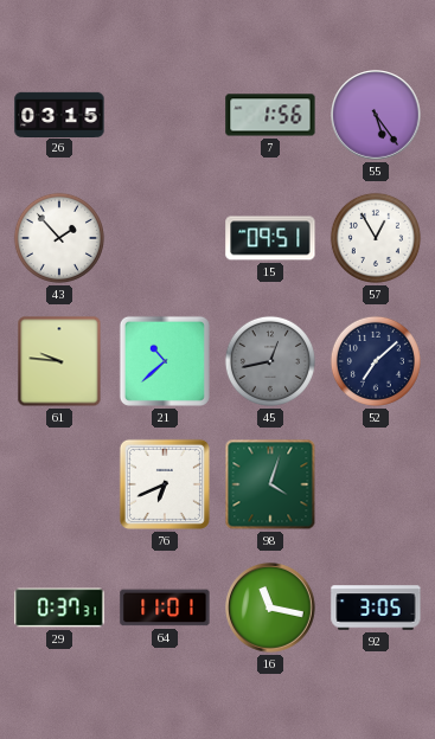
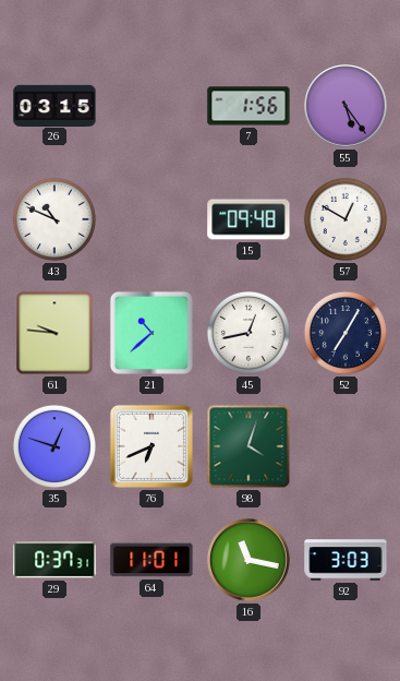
43: 1:53 -> 10:49 (54, 219)
15: 09:51 -> 09:48 (249, 219)
57: 12:55 -> 12:50 (346, 219)
45 dial: grey -> white (249, 333)
52: 7:08 -> 7:05 (346, 333)
35: none -> 12:48 (54, 446)
92: 3:05 -> 3:03 (346, 560)
